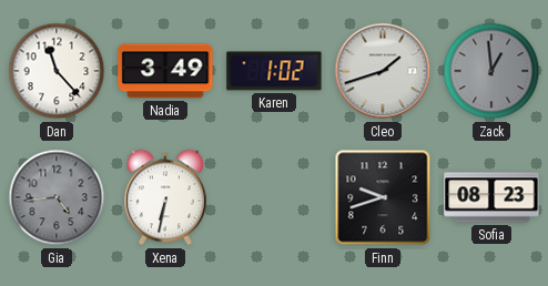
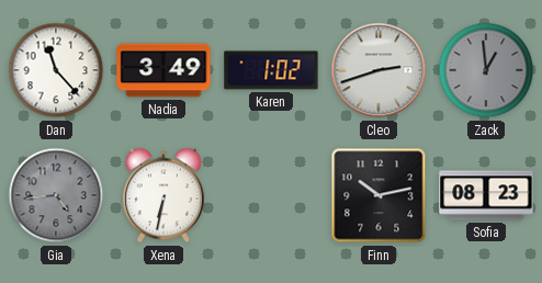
Cleo: 1:42 -> 2:42 (379, 70)
Finn: 9:42 -> 10:13 (379, 195)
